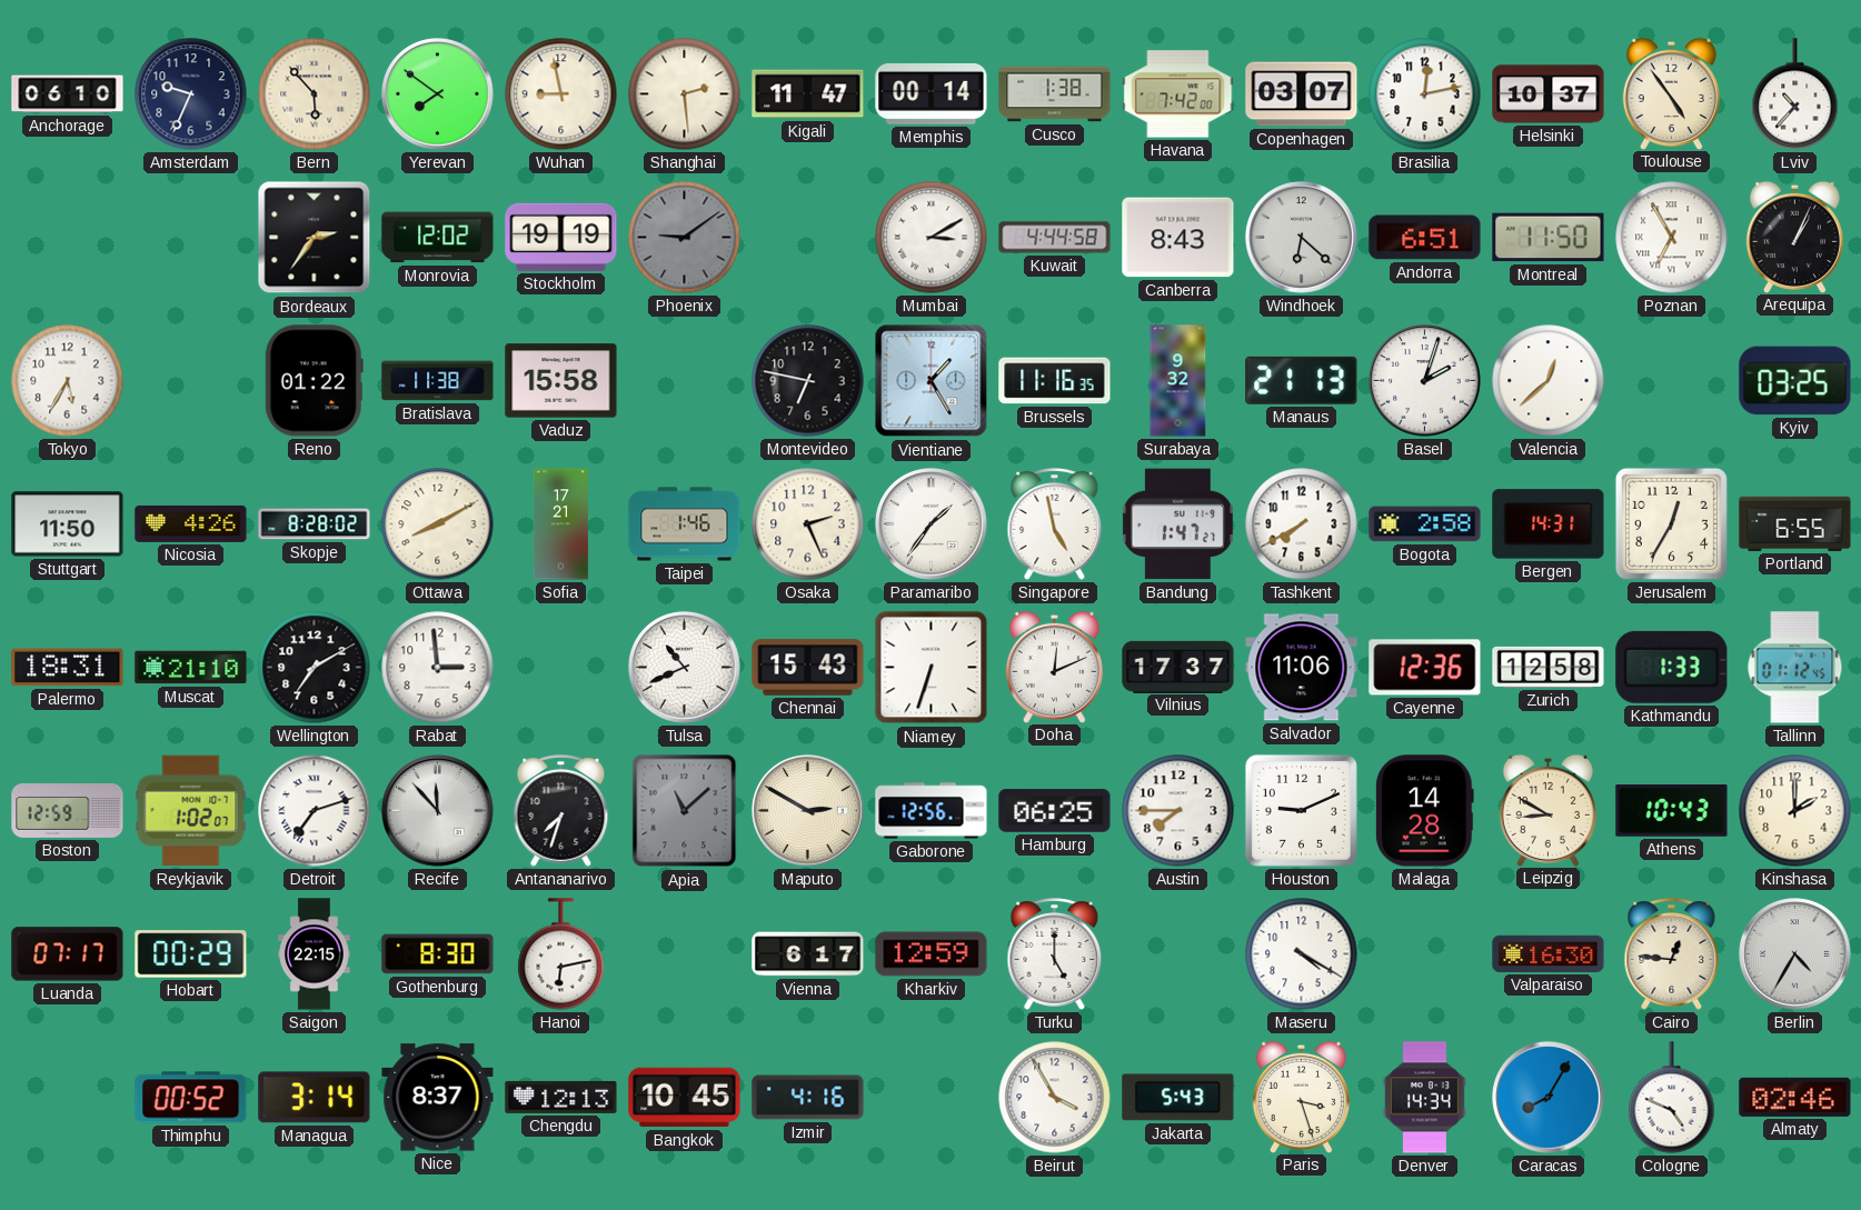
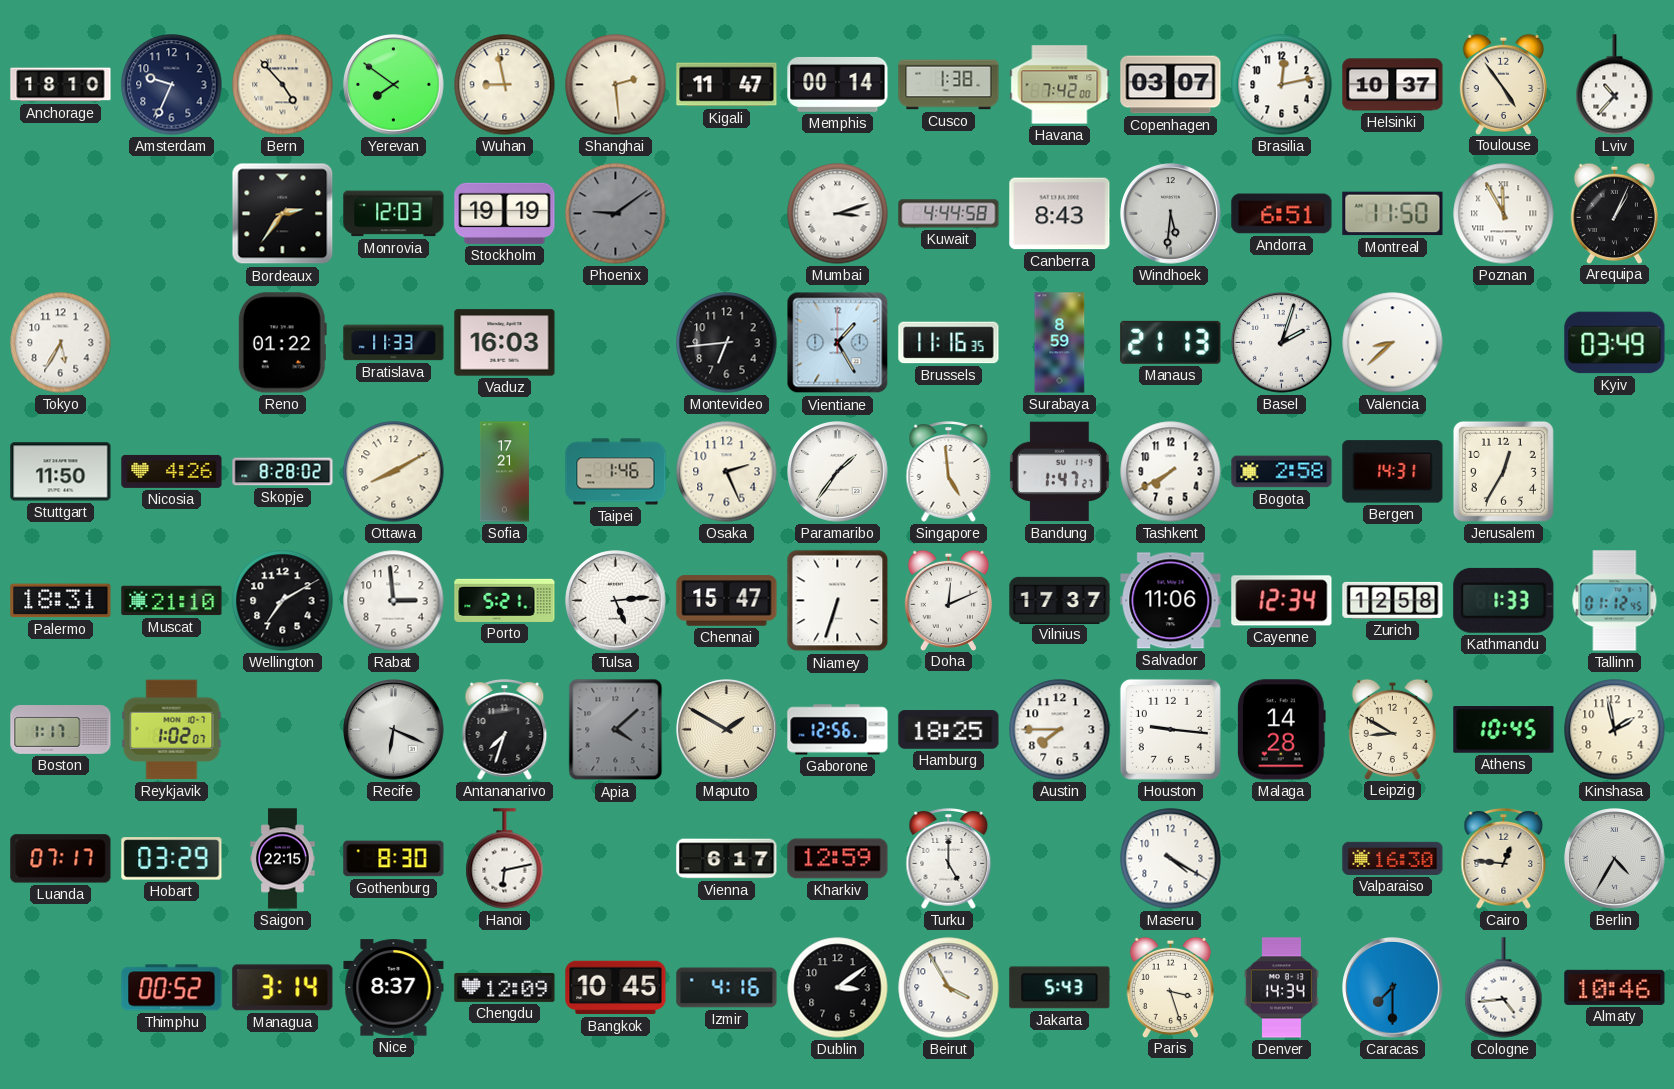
Anchorage: 06:10 -> 18:10 (61, 85)
Bern: 5:53 -> 4:53 (283, 85)
Monrovia: 12:02 -> 12:03 (394, 214)
Mumbai: 3:10 -> 3:12 (838, 214)
Windhoek: 6:22 -> 5:31 (1171, 214)
Poznan: 6:55 -> 11:55 (1504, 214)
Bratislava: 11:38 -> 11:33 (394, 343)
Vaduz: 15:58 -> 16:03 (505, 343)
Montevideo: 6:47 -> 6:44 (727, 343)
Surabaya: 9:32 -> 8:59 (1060, 343)
Valencia: 12:38 -> 8:38 (1393, 343)
Kyiv: 03:25 -> 03:49 (1615, 343)
Singapore: 4:58 -> 4:59 (949, 472)
Portland: 6:55 -> none (1795, 523)
Porto: none -> 5:21 (505, 600)
Tulsa: 10:41 -> 5:14 (616, 601)
Chennai: 15:43 -> 15:47 (727, 601)
Cayenne: 12:36 -> 12:34 (1282, 601)
Boston: 12:59 -> 1:17 (61, 730)
Detroit: 7:12 -> none (315, 811)
Recife: 11:53 -> 6:19 (394, 730)
Apia: 11:08 -> 4:08 (616, 730)
Maputo: 2:50 -> 1:50 (727, 730)
Hamburg: 06:25 -> 18:25 (949, 730)
Houston: 9:11 -> 9:16 (1170, 729)
Athens: 10:43 -> 10:45 (1504, 730)
Kinshasa: 2:00 -> 1:58 (1615, 730)
Hobart: 00:29 -> 03:29 (172, 859)
Chengdu: 12:13 -> 12:09 (505, 987)
Dublin: none -> 3:09 (838, 988)
Caracas: 8:05 -> 7:30 (1393, 988)
Cologne: 4:49 -> 4:44 (1504, 988)
Almaty: 02:46 -> 10:46 (1615, 987)
